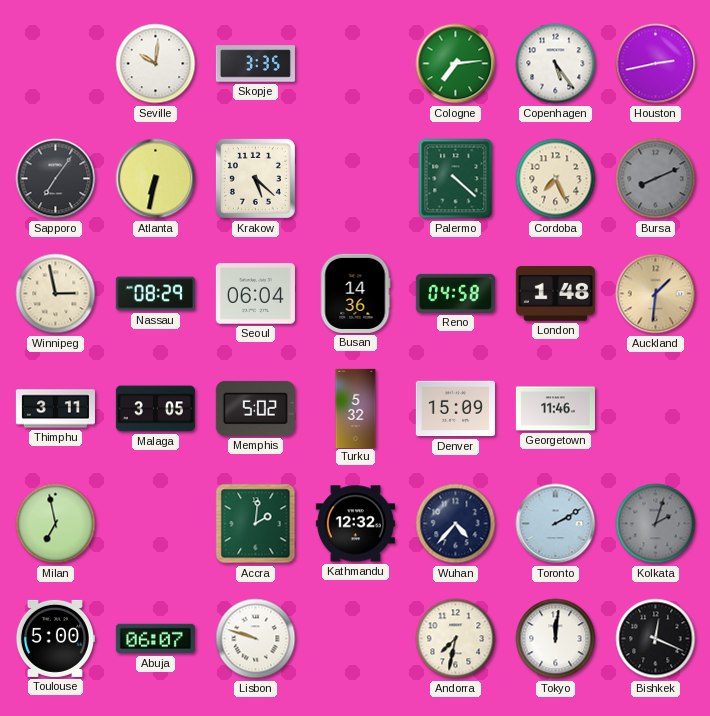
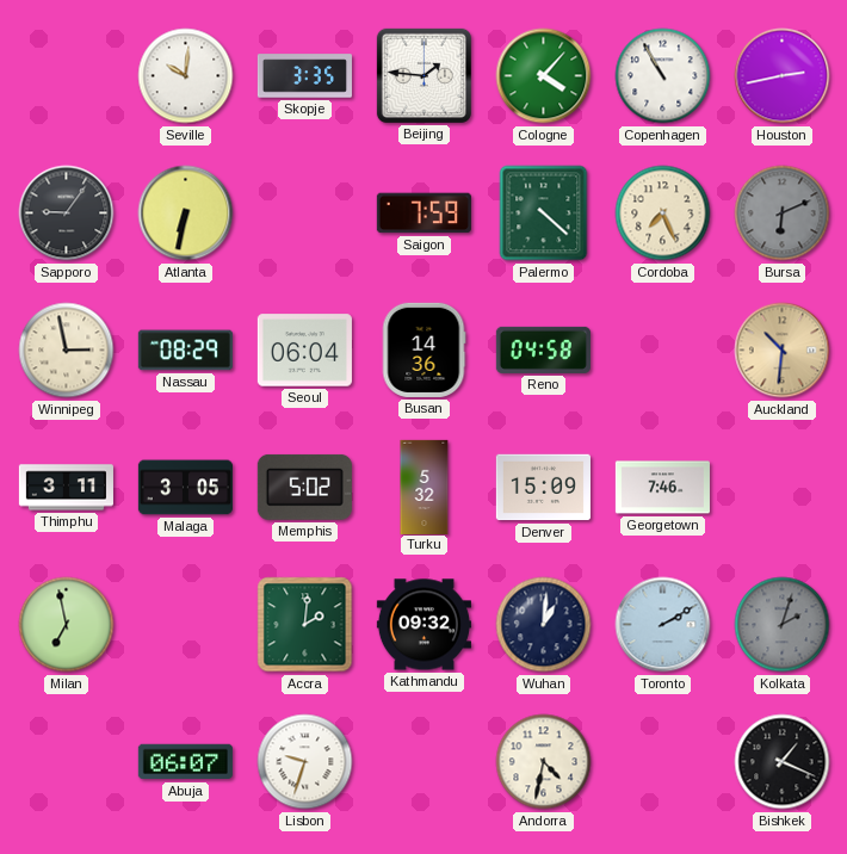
Beijing: none -> 1:46 (423, 75)
Cologne: 7:14 -> 4:07 (544, 76)
Copenhagen: 5:24 -> 10:55 (663, 76)
Sapporo: 7:06 -> 9:06 (67, 213)
Krakow: 5:22 -> none (255, 178)
Saigon: none -> 7:59 (423, 213)
Bursa: 8:11 -> 6:11 (783, 213)
London: 1:48 -> none (555, 294)
Auckland: 1:31 -> 10:31 (783, 351)
Georgetown: 11:46 -> 7:46 (662, 488)
Kathmandu: 12:32 -> 09:32 (423, 625)
Wuhan: 4:37 -> 1:01 (544, 625)
Toulouse: 5:00 -> none (55, 638)
Lisbon: 9:48 -> 9:33 (305, 762)
Andorra: 7:32 -> 4:32 (544, 762)
Tokyo: 12:01 -> none (556, 639)
Bishkek: 12:19 -> 1:19 (783, 762)
